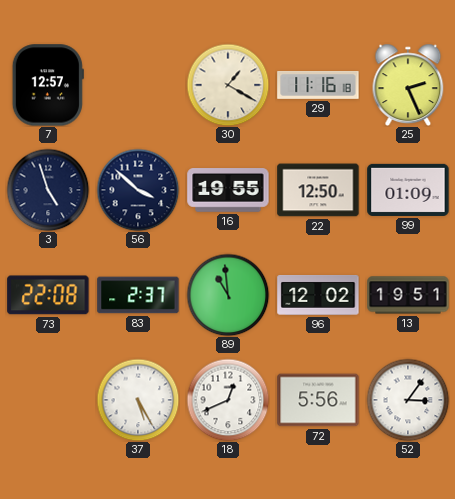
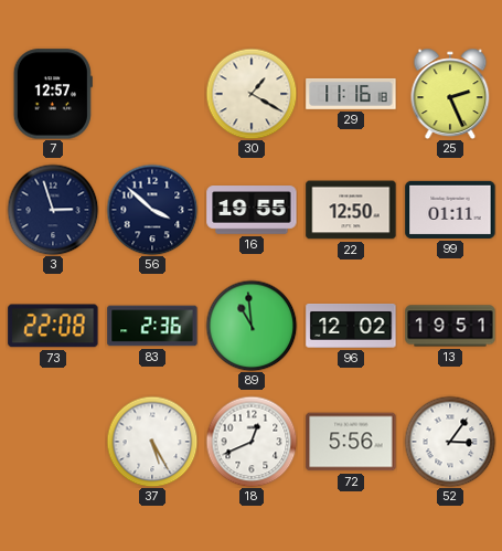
3: 4:57 -> 2:57 (53, 210)
99: 01:09 -> 01:11 (450, 210)
83: 2:37 -> 2:36 (152, 326)
